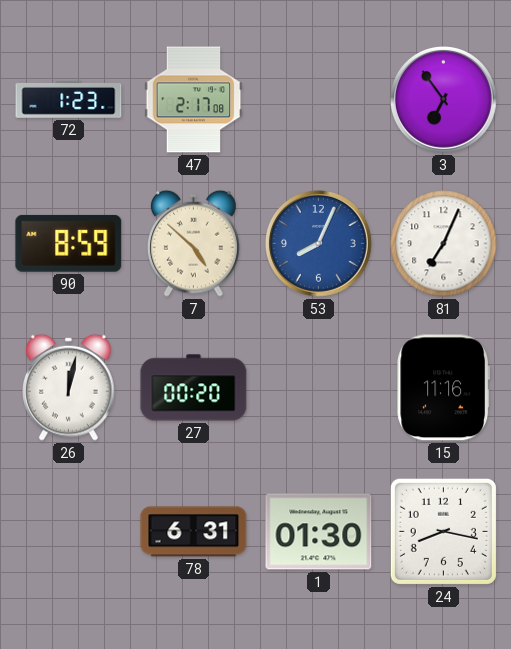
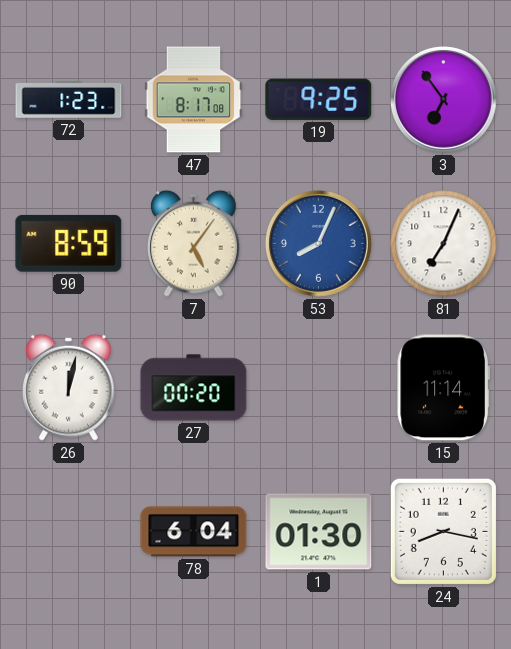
47: 2:17 -> 8:17 (194, 100)
19: none -> 9:25 (319, 99)
7: 4:52 -> 5:06 (194, 243)
15: 11:16 -> 11:14 (444, 388)
78: 6:31 -> 6:04 (194, 532)
